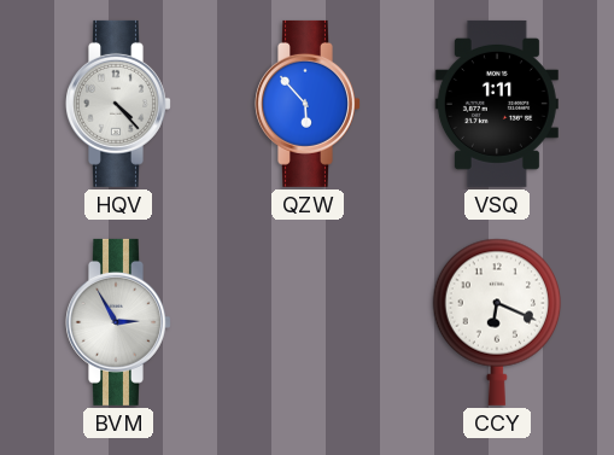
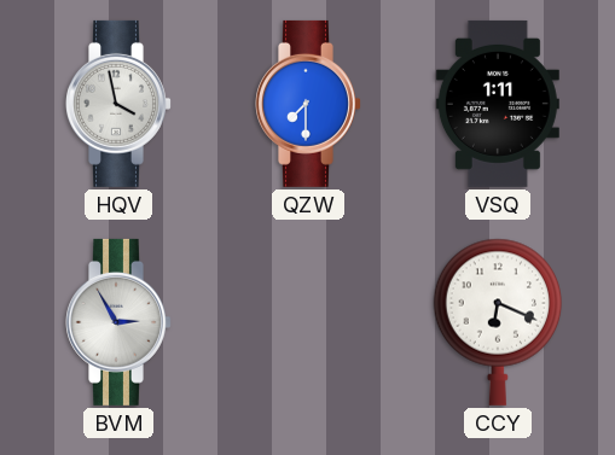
HQV: 4:23 -> 3:58 (120, 104)
QZW: 5:53 -> 7:30 (309, 104)
